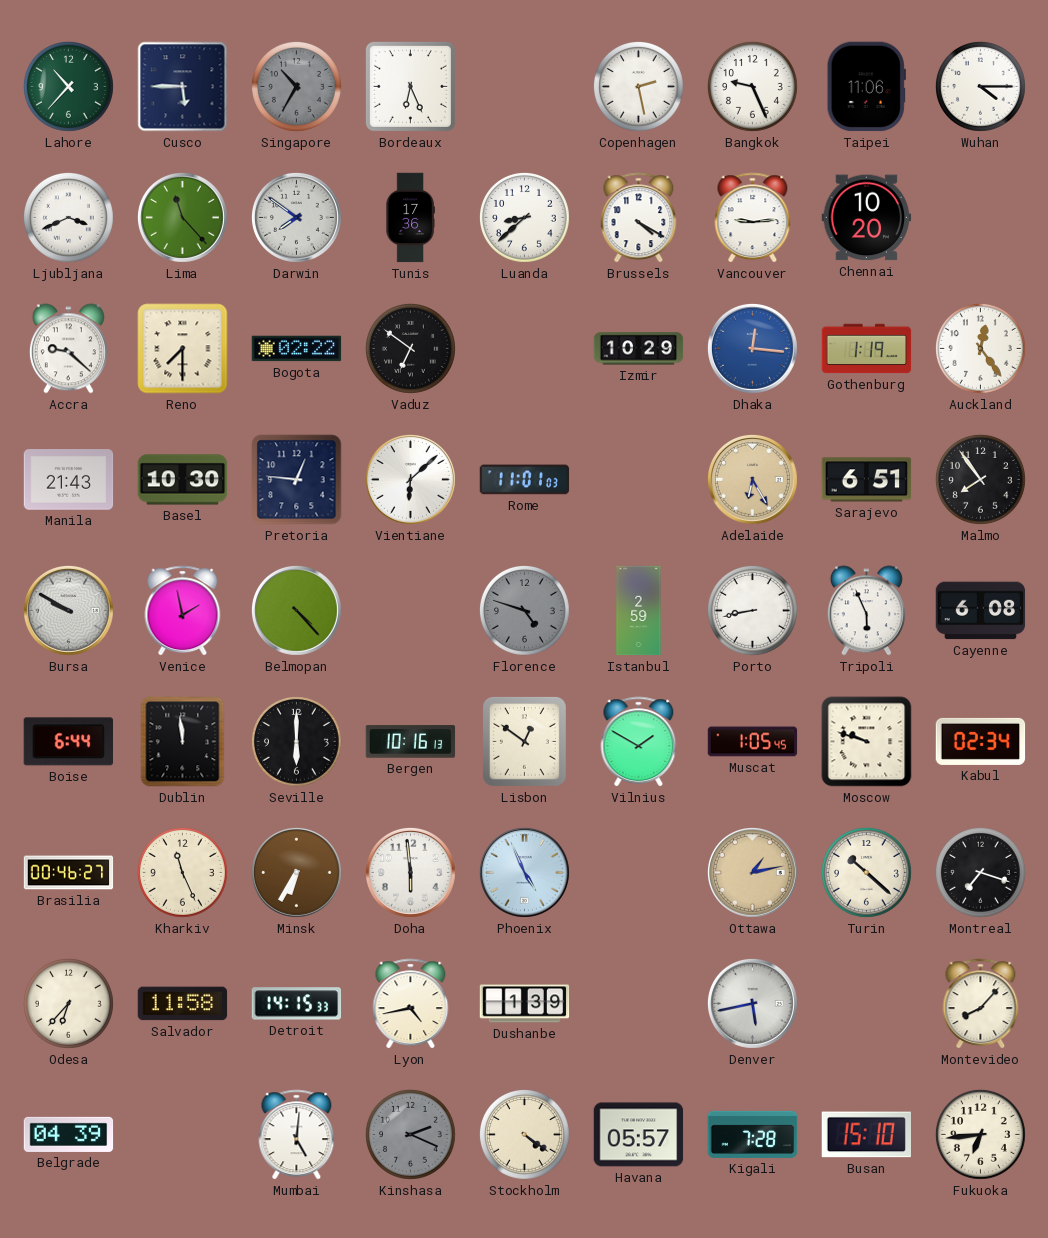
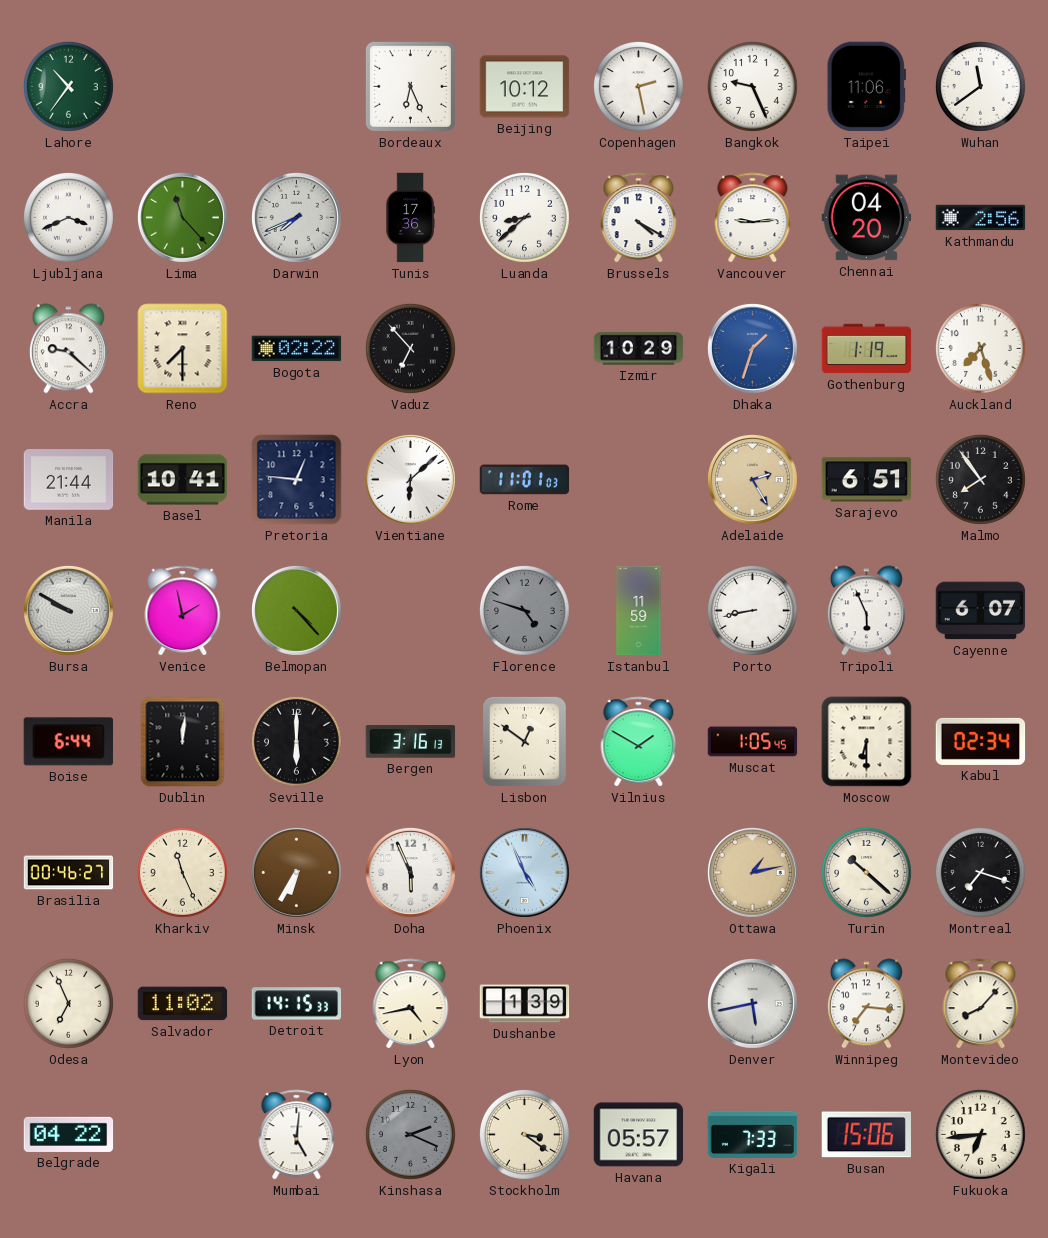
Lahore: 10:37 -> 10:36 (68, 86)
Cusco: 5:45 -> none (183, 87)
Singapore: 10:35 -> none (296, 86)
Beijing: none -> 10:12 (525, 87)
Wuhan: 4:15 -> 11:39 (980, 86)
Darwin: 7:51 -> 7:41 (296, 217)
Chennai: 10:20 -> 04:20 (867, 218)
Kathmandu: none -> 2:56 (981, 218)
Vaduz: 6:51 -> 6:53 (410, 348)
Dhaka: 12:16 -> 1:33 (752, 348)
Auckland: 12:24 -> 7:27 (980, 348)
Manila: 21:43 -> 21:44 (69, 480)
Basel: 10:30 -> 10:41 (183, 480)
Adelaide: 6:25 -> 2:25 (752, 479)
Istanbul: 2:59 -> 11:59 (639, 611)
Cayenne: 6:08 -> 6:07 (981, 611)
Dublin: 11:59 -> 12:01 (183, 742)
Bergen: 10:16 -> 3:16 (411, 742)
Moscow: 9:48 -> 6:30 (867, 742)
Doha: 5:59 -> 5:56 (410, 872)
Odesa: 6:37 -> 6:56 (68, 1003)
Salvador: 11:58 -> 11:02 (183, 1004)
Winnipeg: none -> 7:16 (866, 1004)
Belgrade: 04:39 -> 04:22 (69, 1134)
Stockholm: 4:21 -> 3:21 (524, 1134)
Kigali: 7:28 -> 7:33 (753, 1134)
Busan: 15:10 -> 15:06 (866, 1135)
